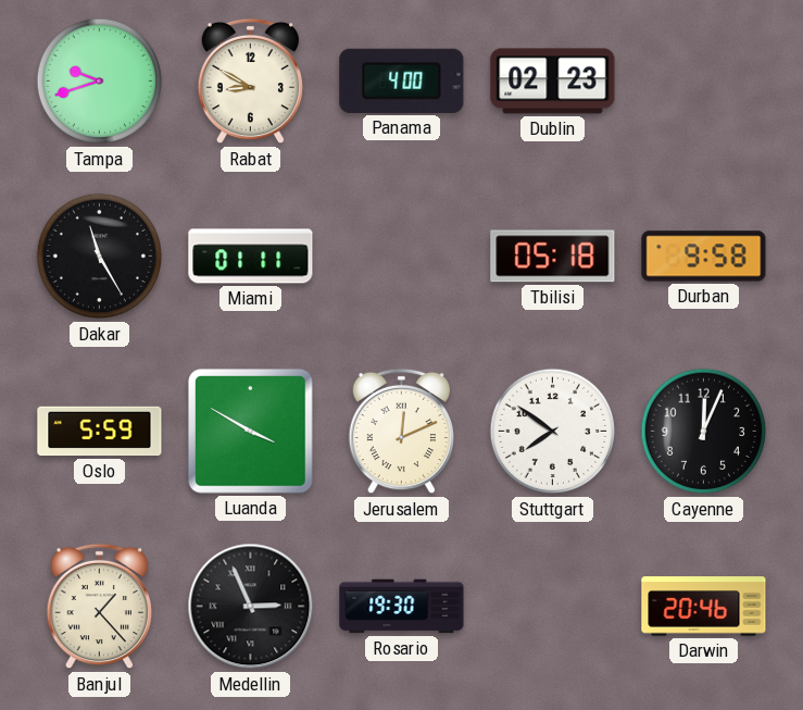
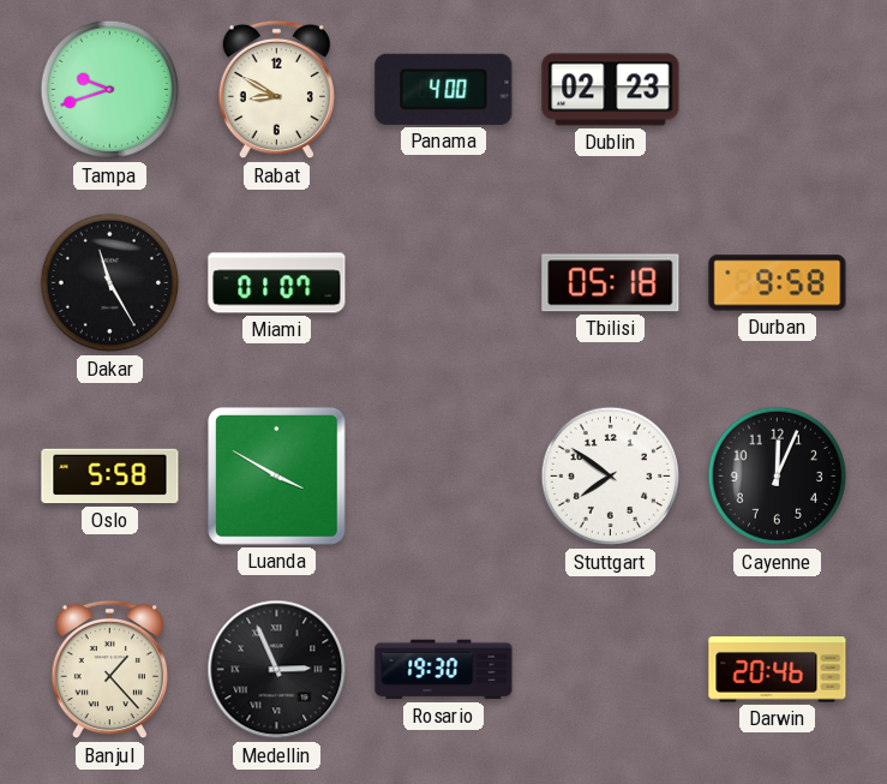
Miami: 01:11 -> 01:07 (277, 283)
Oslo: 5:59 -> 5:58 (110, 477)
Jerusalem: 12:11 -> none (401, 432)
